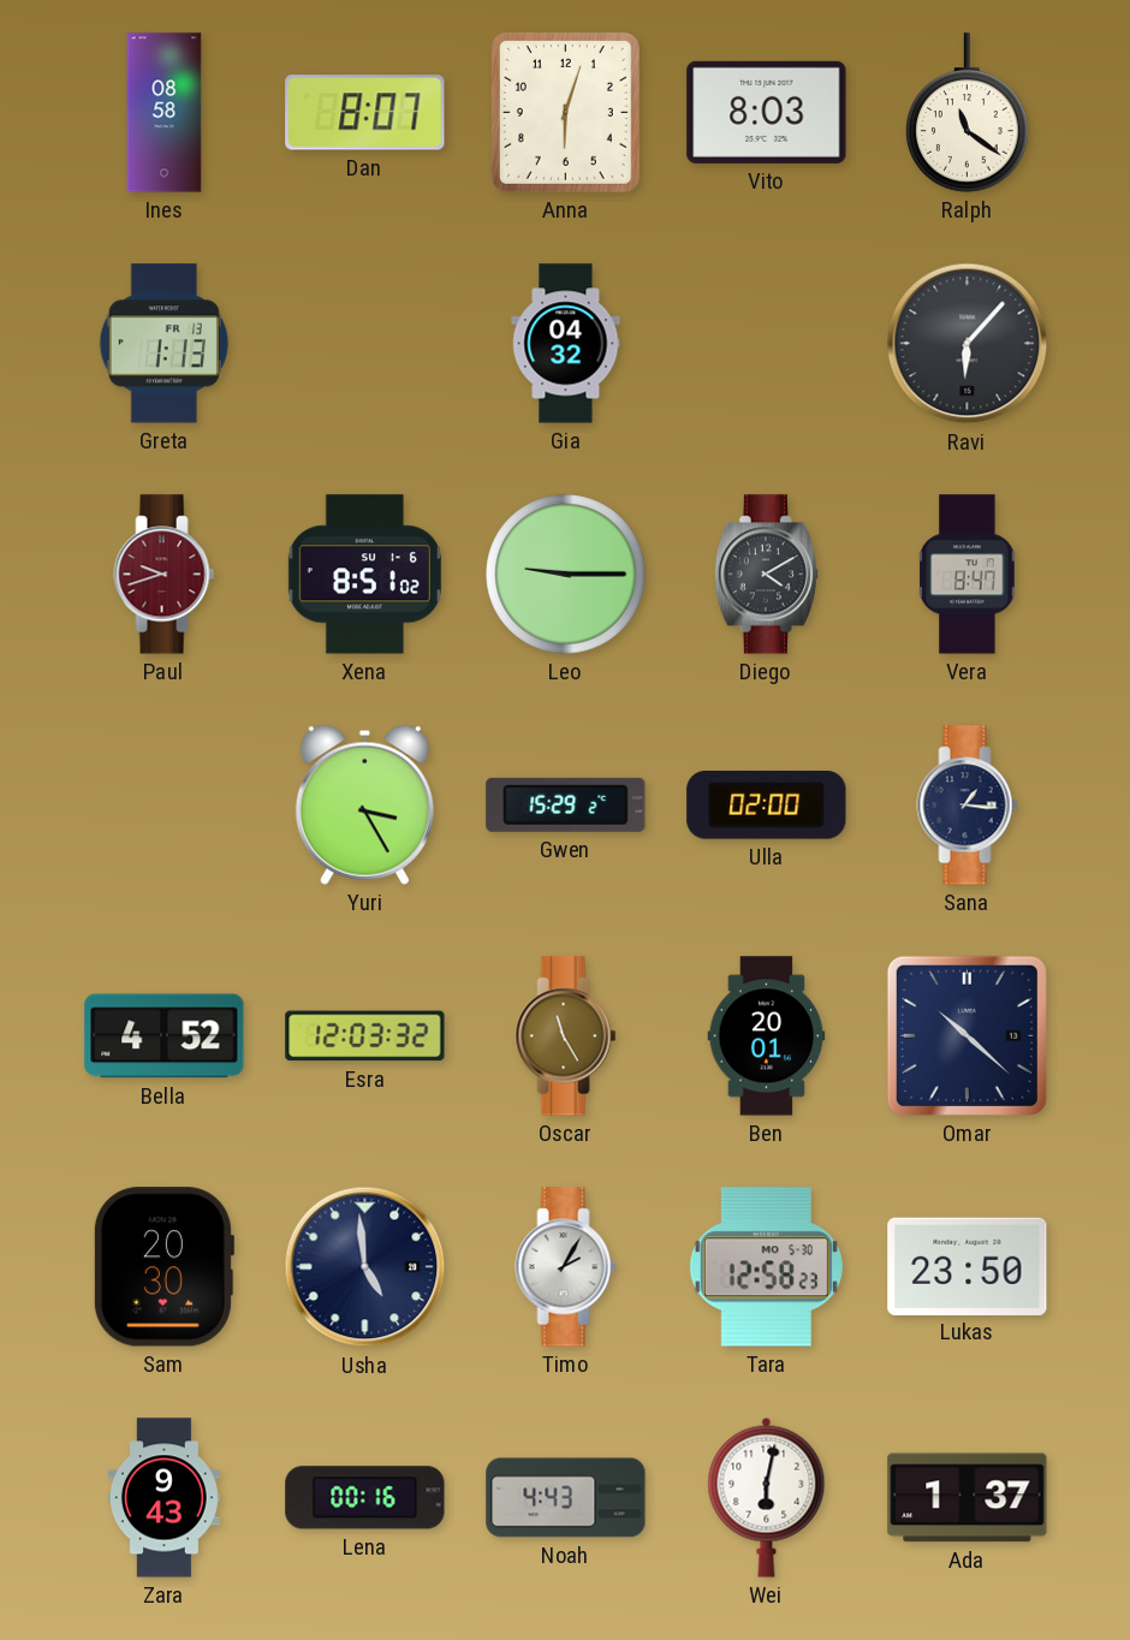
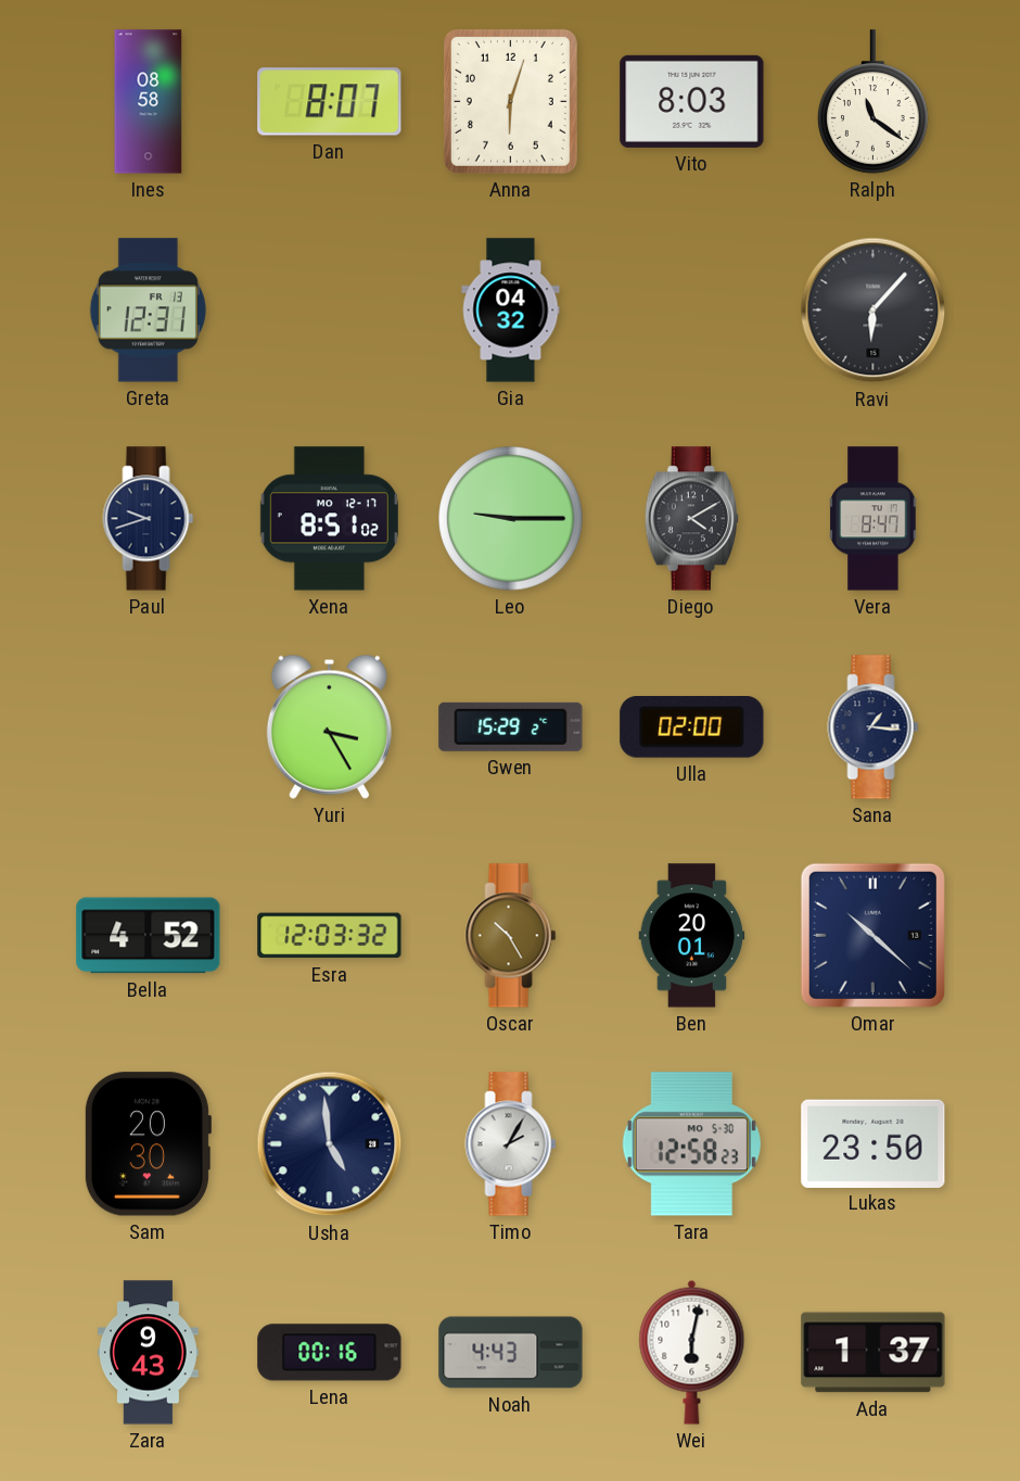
Greta: 1:13 -> 12:31 (148, 311)
Paul dial: burgundy -> navy (149, 519)
Xena date: SU 1-6 -> MO 12-17 (329, 519)
Oscar: 11:25 -> 10:25 (511, 936)
